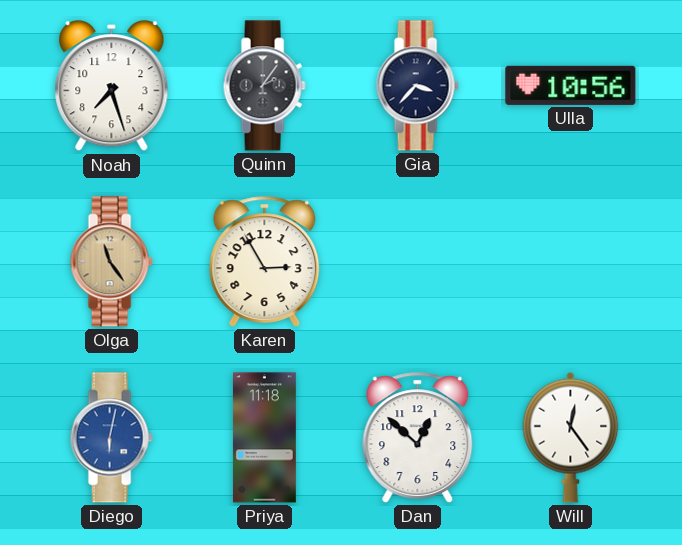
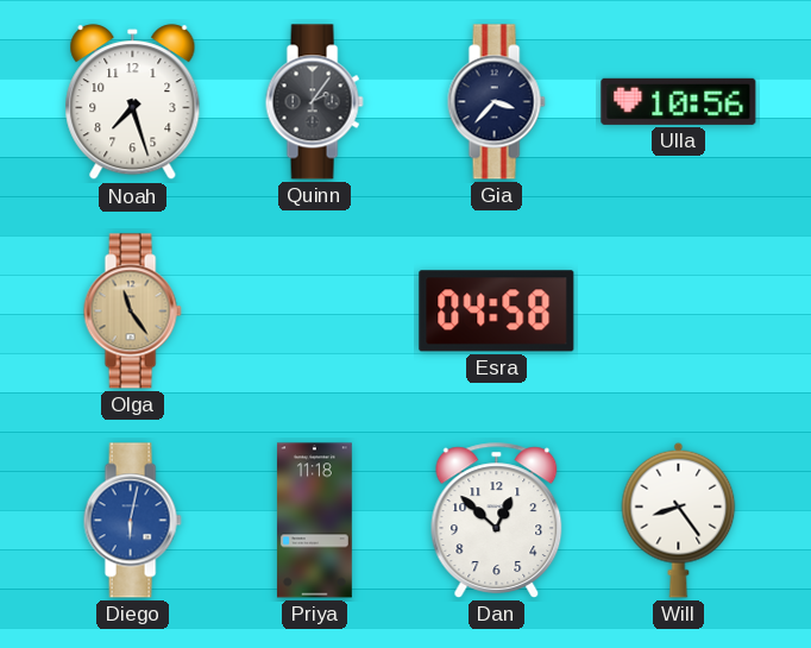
Karen: 2:55 -> none (265, 262)
Esra: none -> 04:58 (497, 312)
Will: 12:24 -> 8:24 (679, 520)
